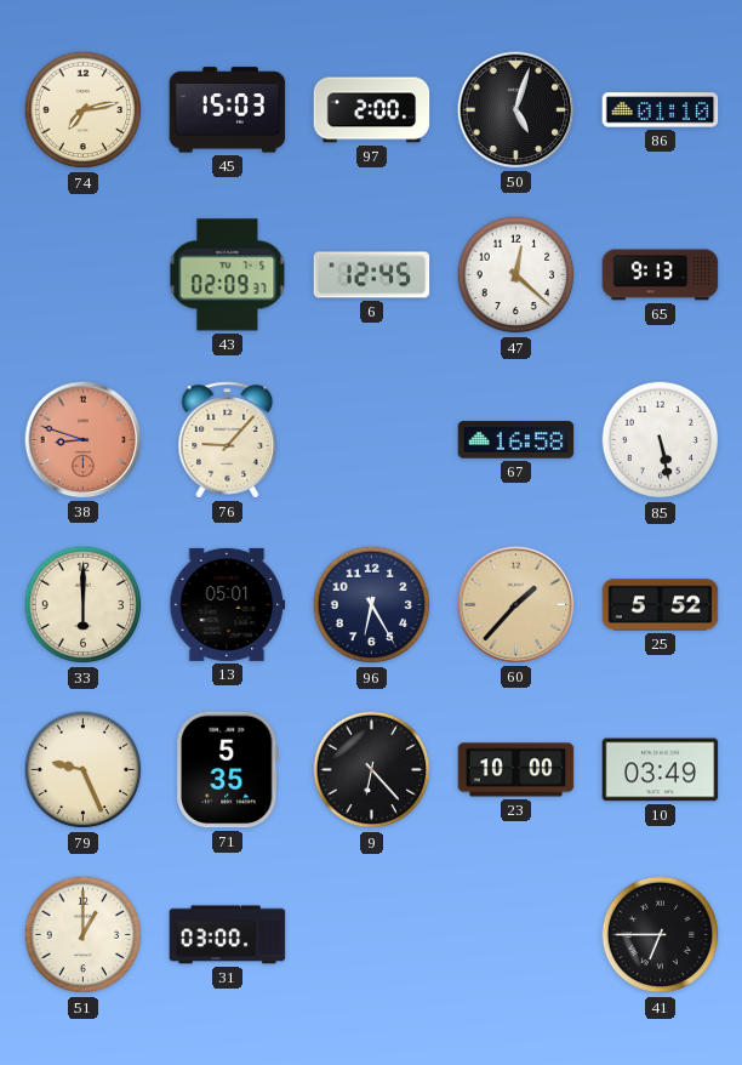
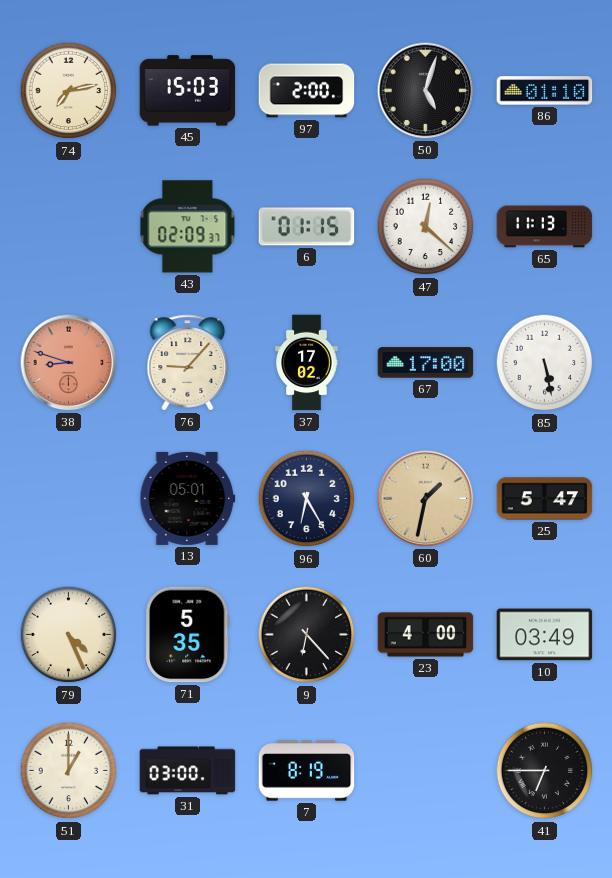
6: 12:45 -> 01:15 (307, 227)
65: 9:13 -> 11:13 (545, 227)
37: none -> 17:02 (307, 363)
67: 16:58 -> 17:00 (426, 363)
33: 6:00 -> none (84, 605)
60: 1:37 -> 1:32 (426, 499)
25: 5:52 -> 5:47 (545, 499)
79: 9:26 -> 4:26 (69, 635)
23: 10:00 -> 4:00 (426, 635)
7: none -> 8:19 (307, 771)
